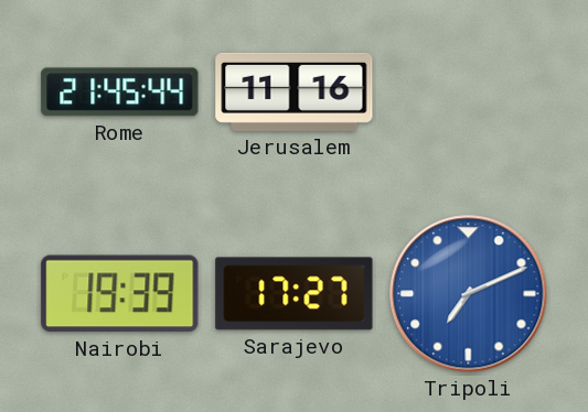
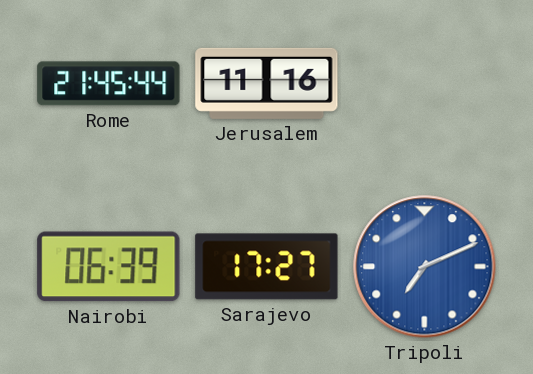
Nairobi: 19:39 -> 06:39 (109, 267)
